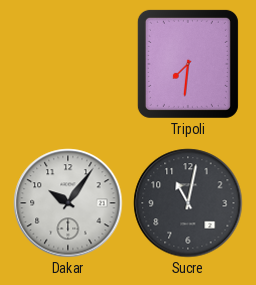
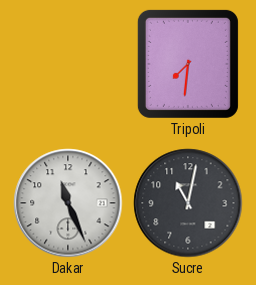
Dakar: 10:06 -> 11:26 (68, 203)
